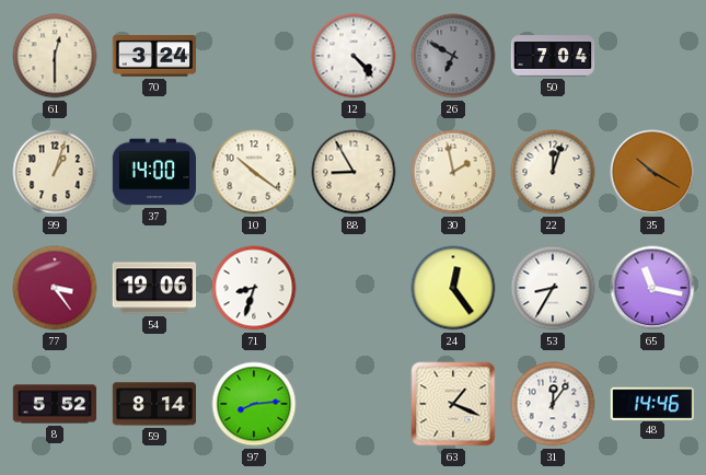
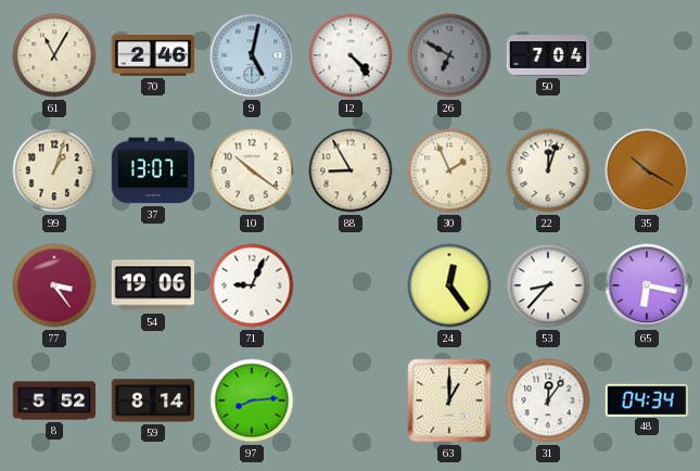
61: 12:30 -> 11:05 (54, 55)
70: 3:24 -> 2:46 (153, 55)
9: none -> 5:02 (252, 55)
37: 14:00 -> 13:07 (153, 170)
30: 1:58 -> 1:56 (449, 170)
71: 8:33 -> 9:04 (252, 285)
53: 8:35 -> 8:37 (548, 285)
65: 11:17 -> 6:17 (647, 285)
63: 1:19 -> 1:00 (449, 400)
48: 14:46 -> 04:34 (646, 399)
